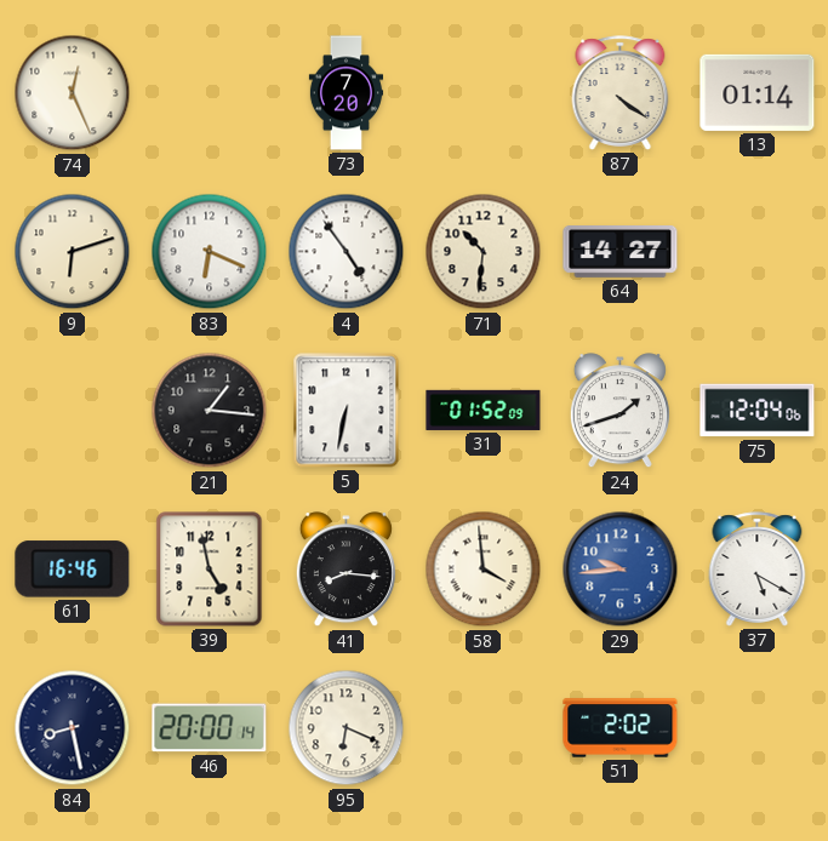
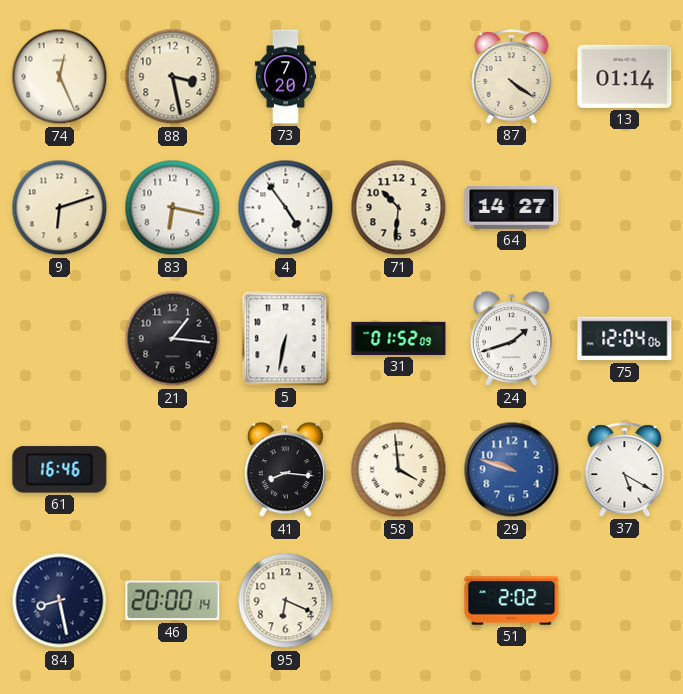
88: none -> 3:28 (173, 77)
83: 6:19 -> 6:17 (173, 208)
39: 4:58 -> none (210, 570)
29: 9:44 -> 9:48 (512, 470)
